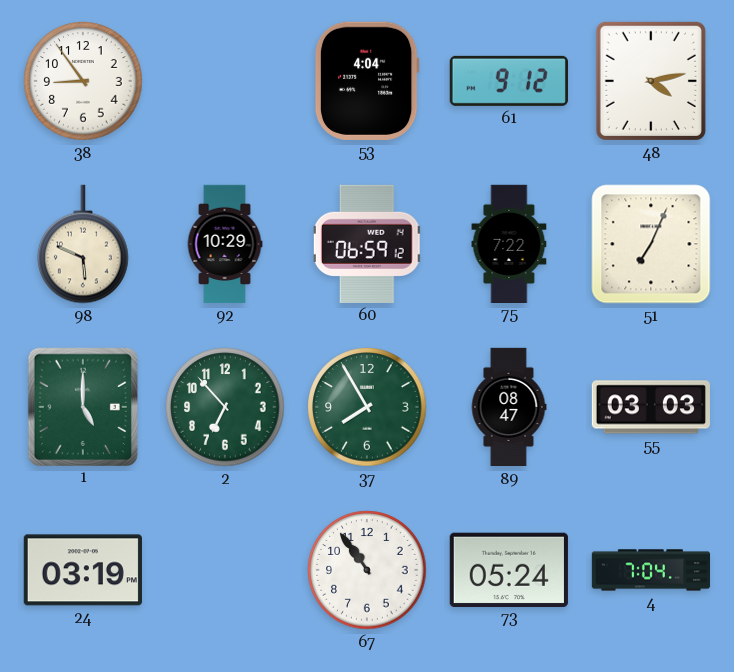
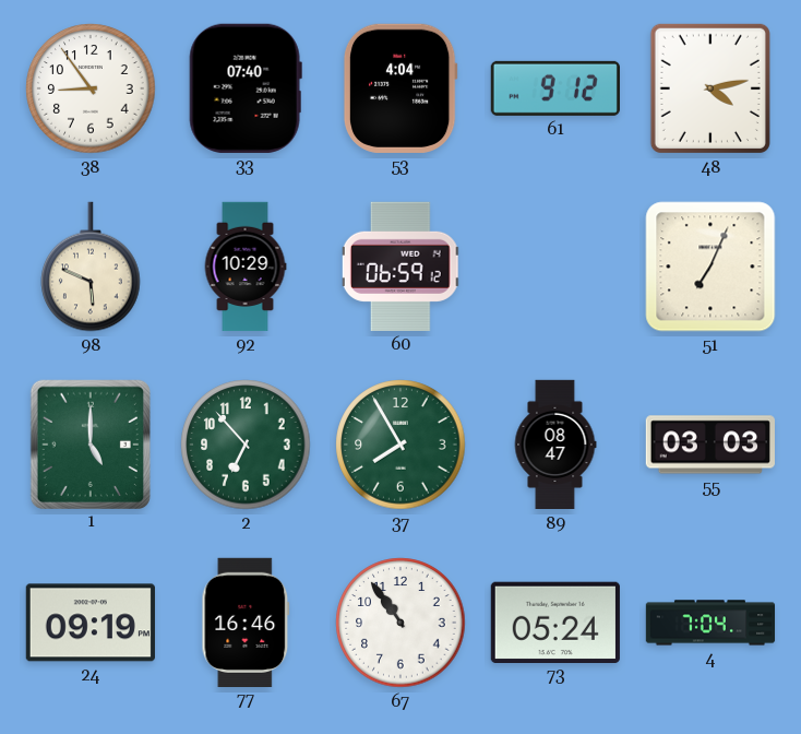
33: none -> 07:40 (246, 88)
75: 7:22 -> none (509, 243)
24: 03:19 -> 09:19 (91, 623)
77: none -> 16:46 (246, 621)
